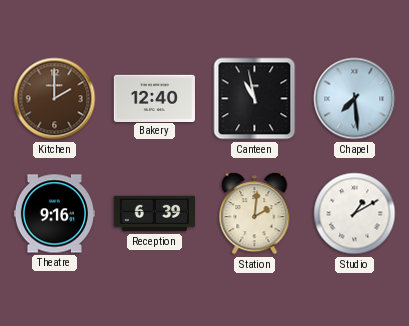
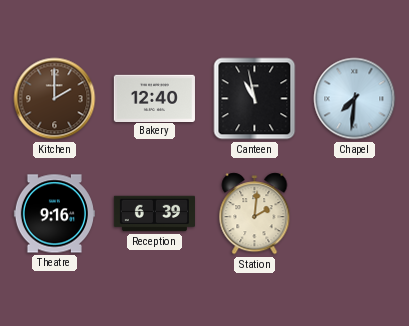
Chapel: 7:29 -> 7:31 (355, 99)
Studio: 1:10 -> none (355, 214)
